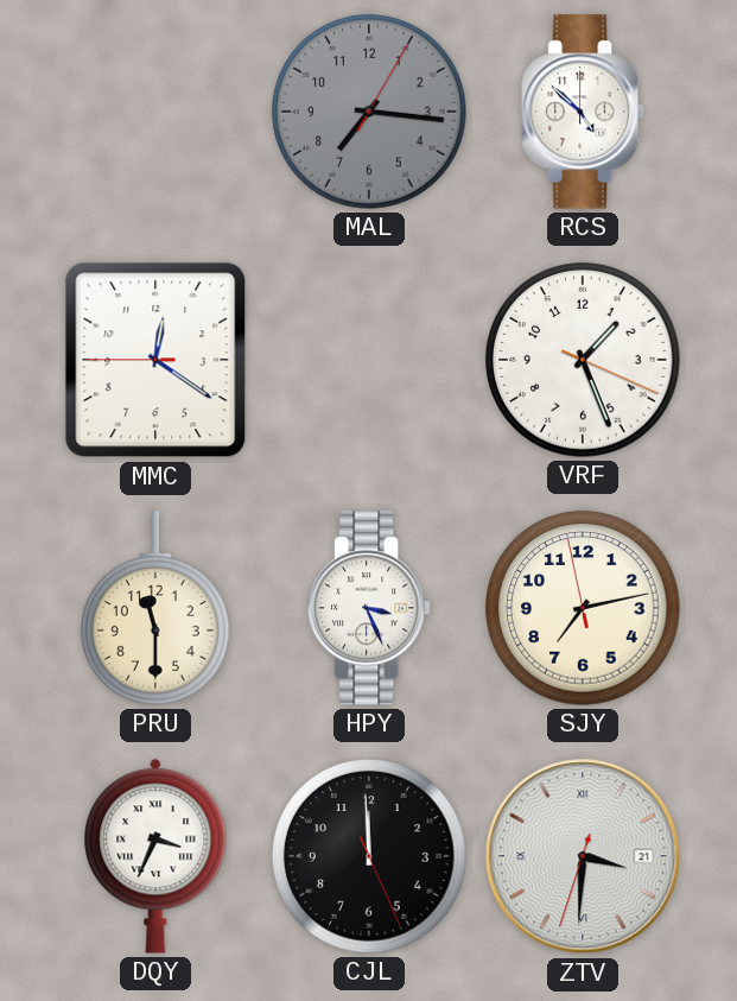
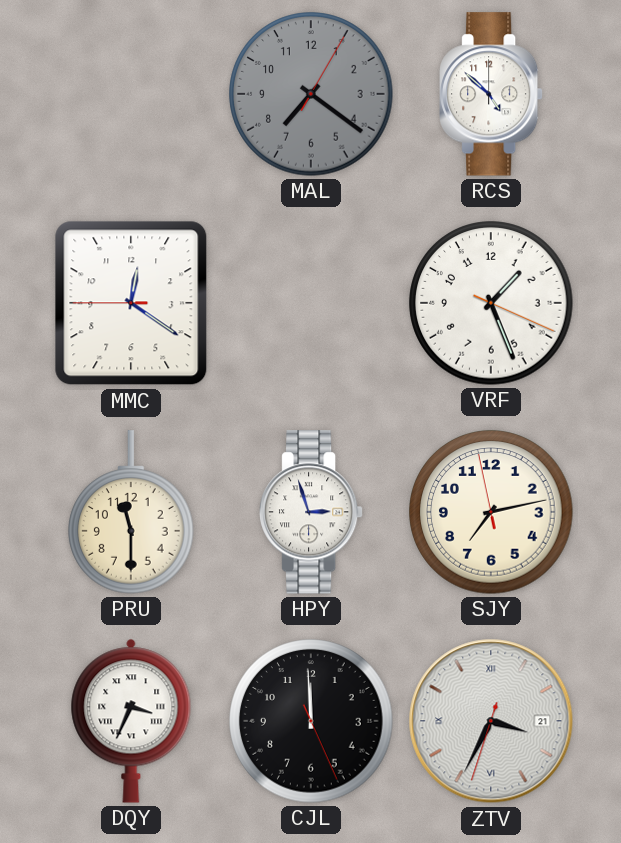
MAL: 7:16 -> 7:21 (311, 94)
HPY: 3:26 -> 2:57 (312, 512)
ZTV: 3:30 -> 3:34 (491, 721)
